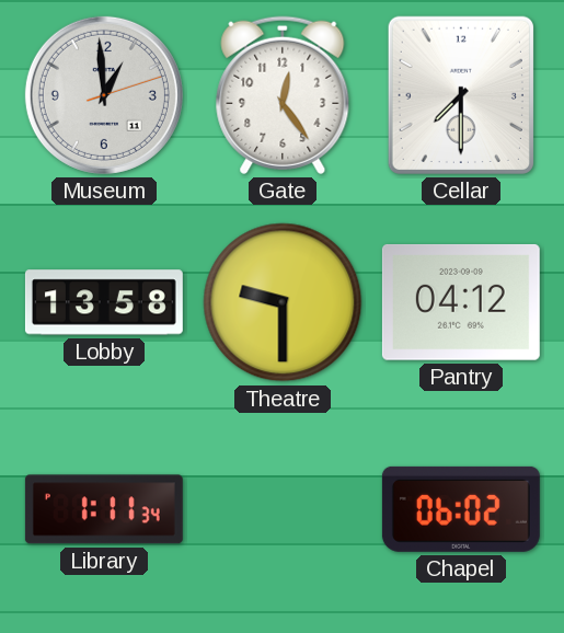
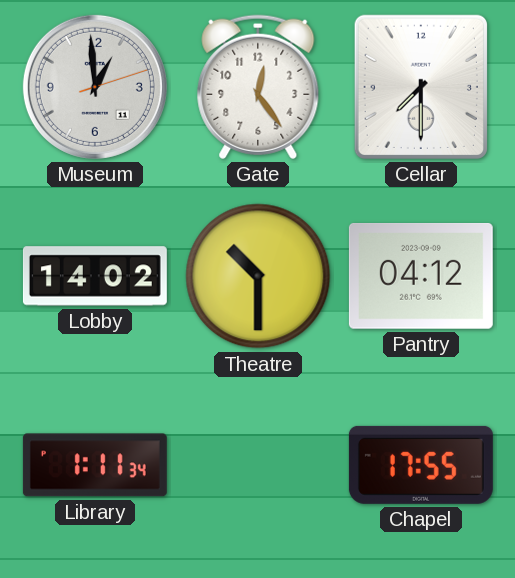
Lobby: 13:58 -> 14:02 (95, 276)
Theatre: 9:30 -> 10:30 (258, 276)
Chapel: 06:02 -> 17:55 (421, 465)
